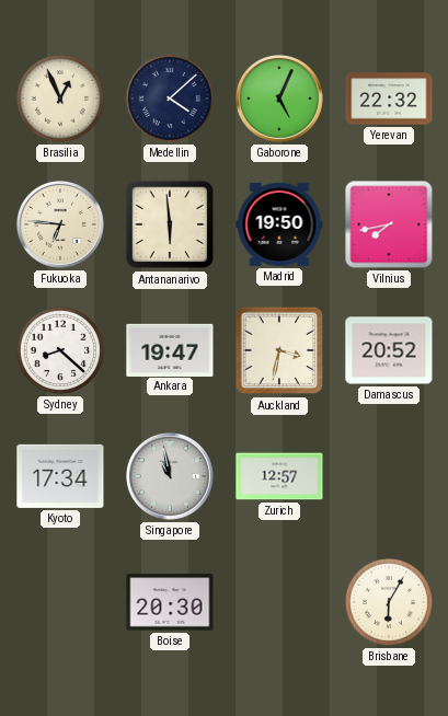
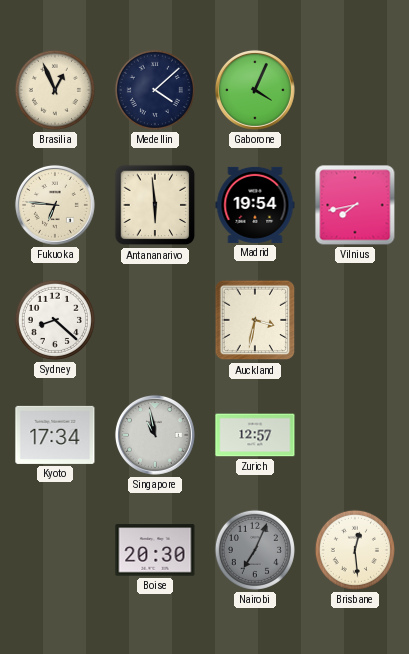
Gaborone: 5:04 -> 4:04 (255, 90)
Yerevan: 22:32 -> none (389, 99)
Madrid: 19:50 -> 19:54 (255, 205)
Ankara: 19:47 -> none (170, 349)
Damascus: 20:52 -> none (389, 350)
Nairobi: none -> 7:04 (255, 550)
Brisbane: 6:05 -> 12:29 (355, 550)
